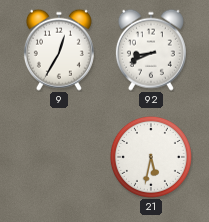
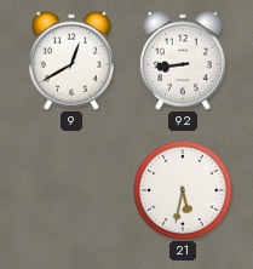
9: 12:35 -> 12:40 (71, 61)
92: 8:41 -> 8:44 (183, 61)
